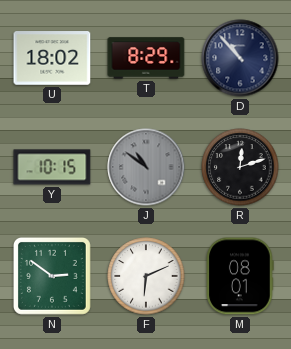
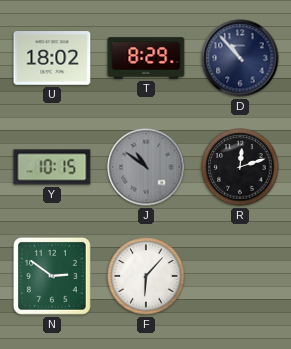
F: 6:11 -> 6:07 (146, 276)
M: 08:01 -> none (240, 276)
